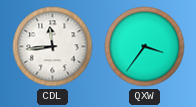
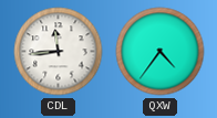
QXW: 3:36 -> 4:36 (161, 52)
